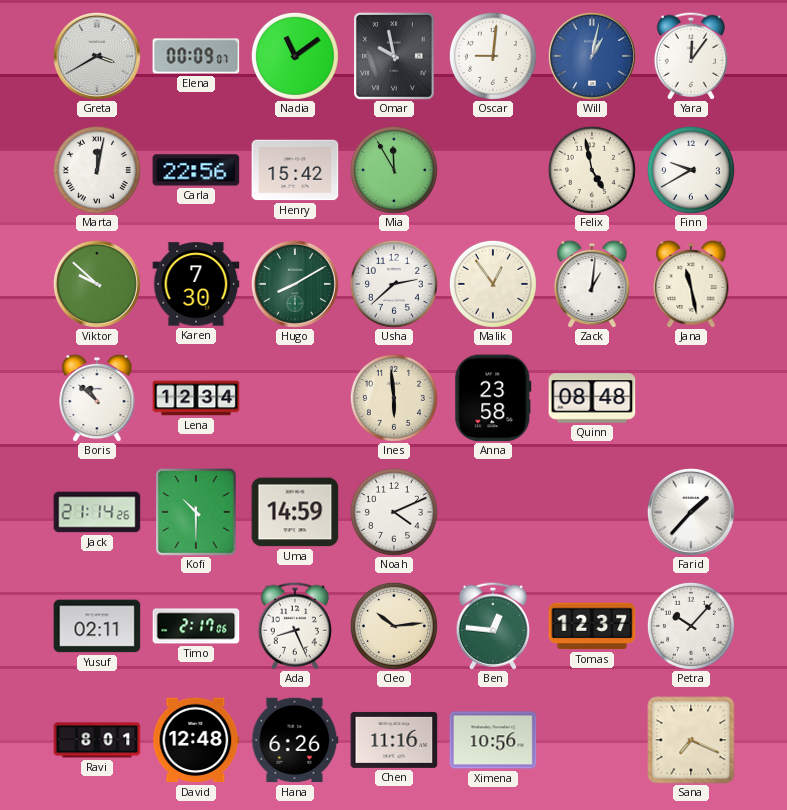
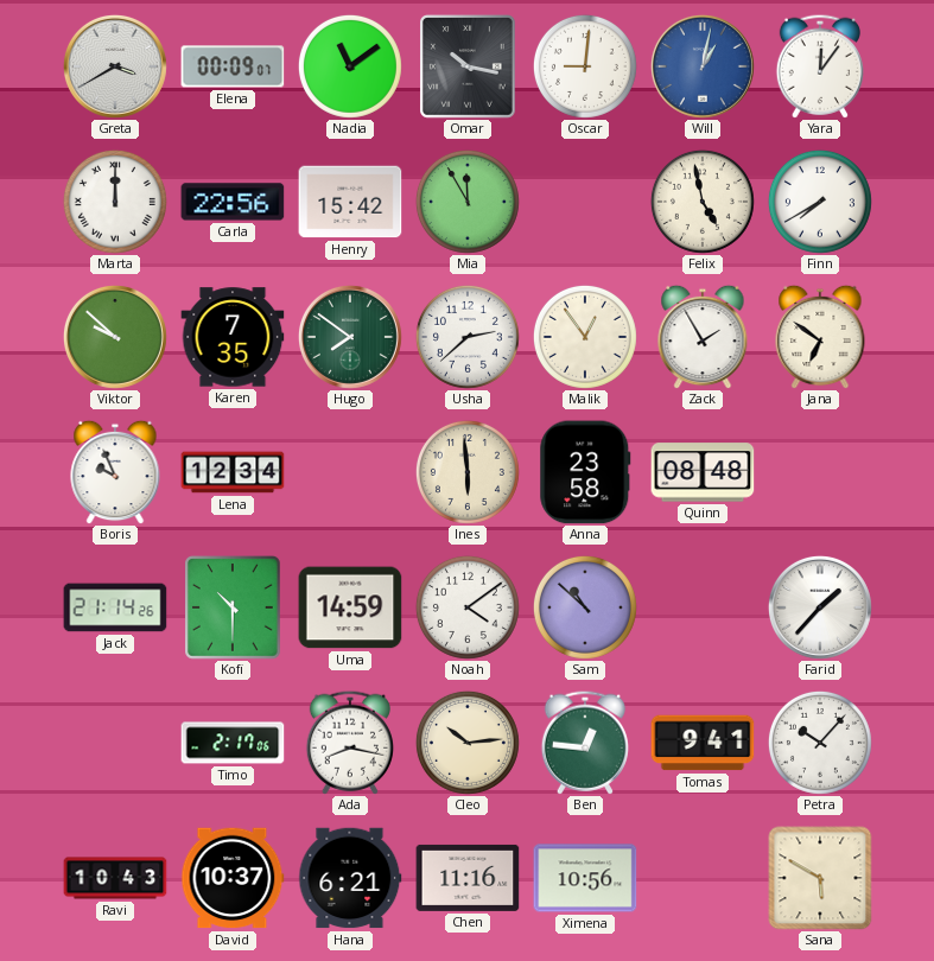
Omar: 9:58 -> 10:17 (469, 68)
Marta: 12:02 -> 12:00 (115, 202)
Finn: 9:40 -> 7:40 (820, 202)
Karen: 7:30 -> 7:35 (233, 337)
Hugo: 8:10 -> 7:51 (350, 337)
Zack: 1:01 -> 1:55 (703, 337)
Jana: 11:28 -> 6:51 (820, 337)
Boris: 10:52 -> 9:56 (115, 472)
Noah: 4:11 -> 4:09 (468, 607)
Sam: none -> 10:52 (585, 607)
Yusuf: 02:11 -> none (97, 626)
Ada: 8:26 -> 8:17 (350, 743)
Tomas: 12:37 -> 9:41 (703, 743)
Ravi: 8:01 -> 10:43 (115, 878)
David: 12:48 -> 10:37 (233, 878)
Hana: 6:26 -> 6:21 (350, 878)
Sana: 7:19 -> 5:50 (820, 878)
